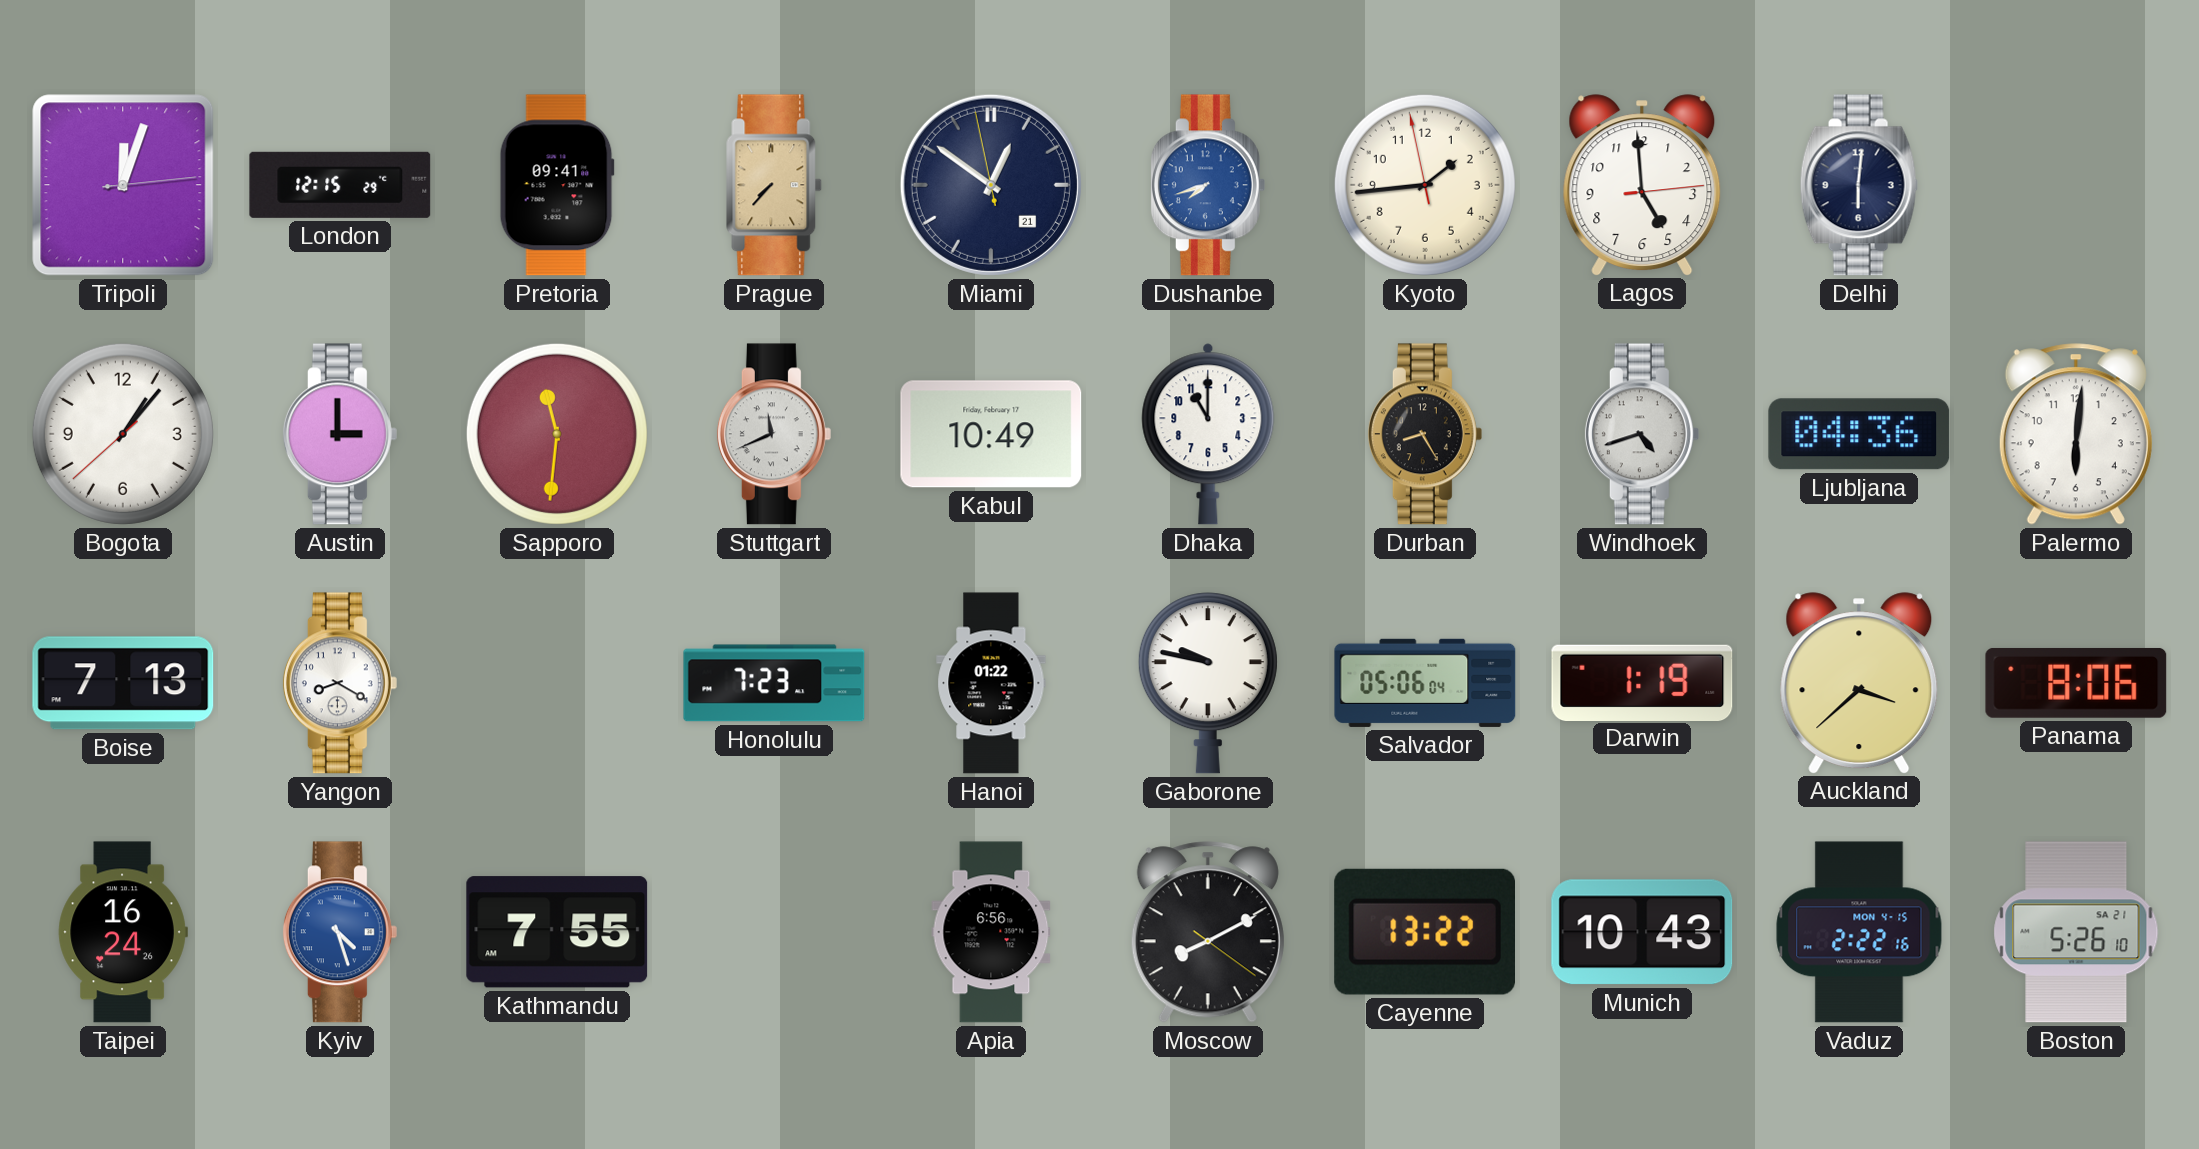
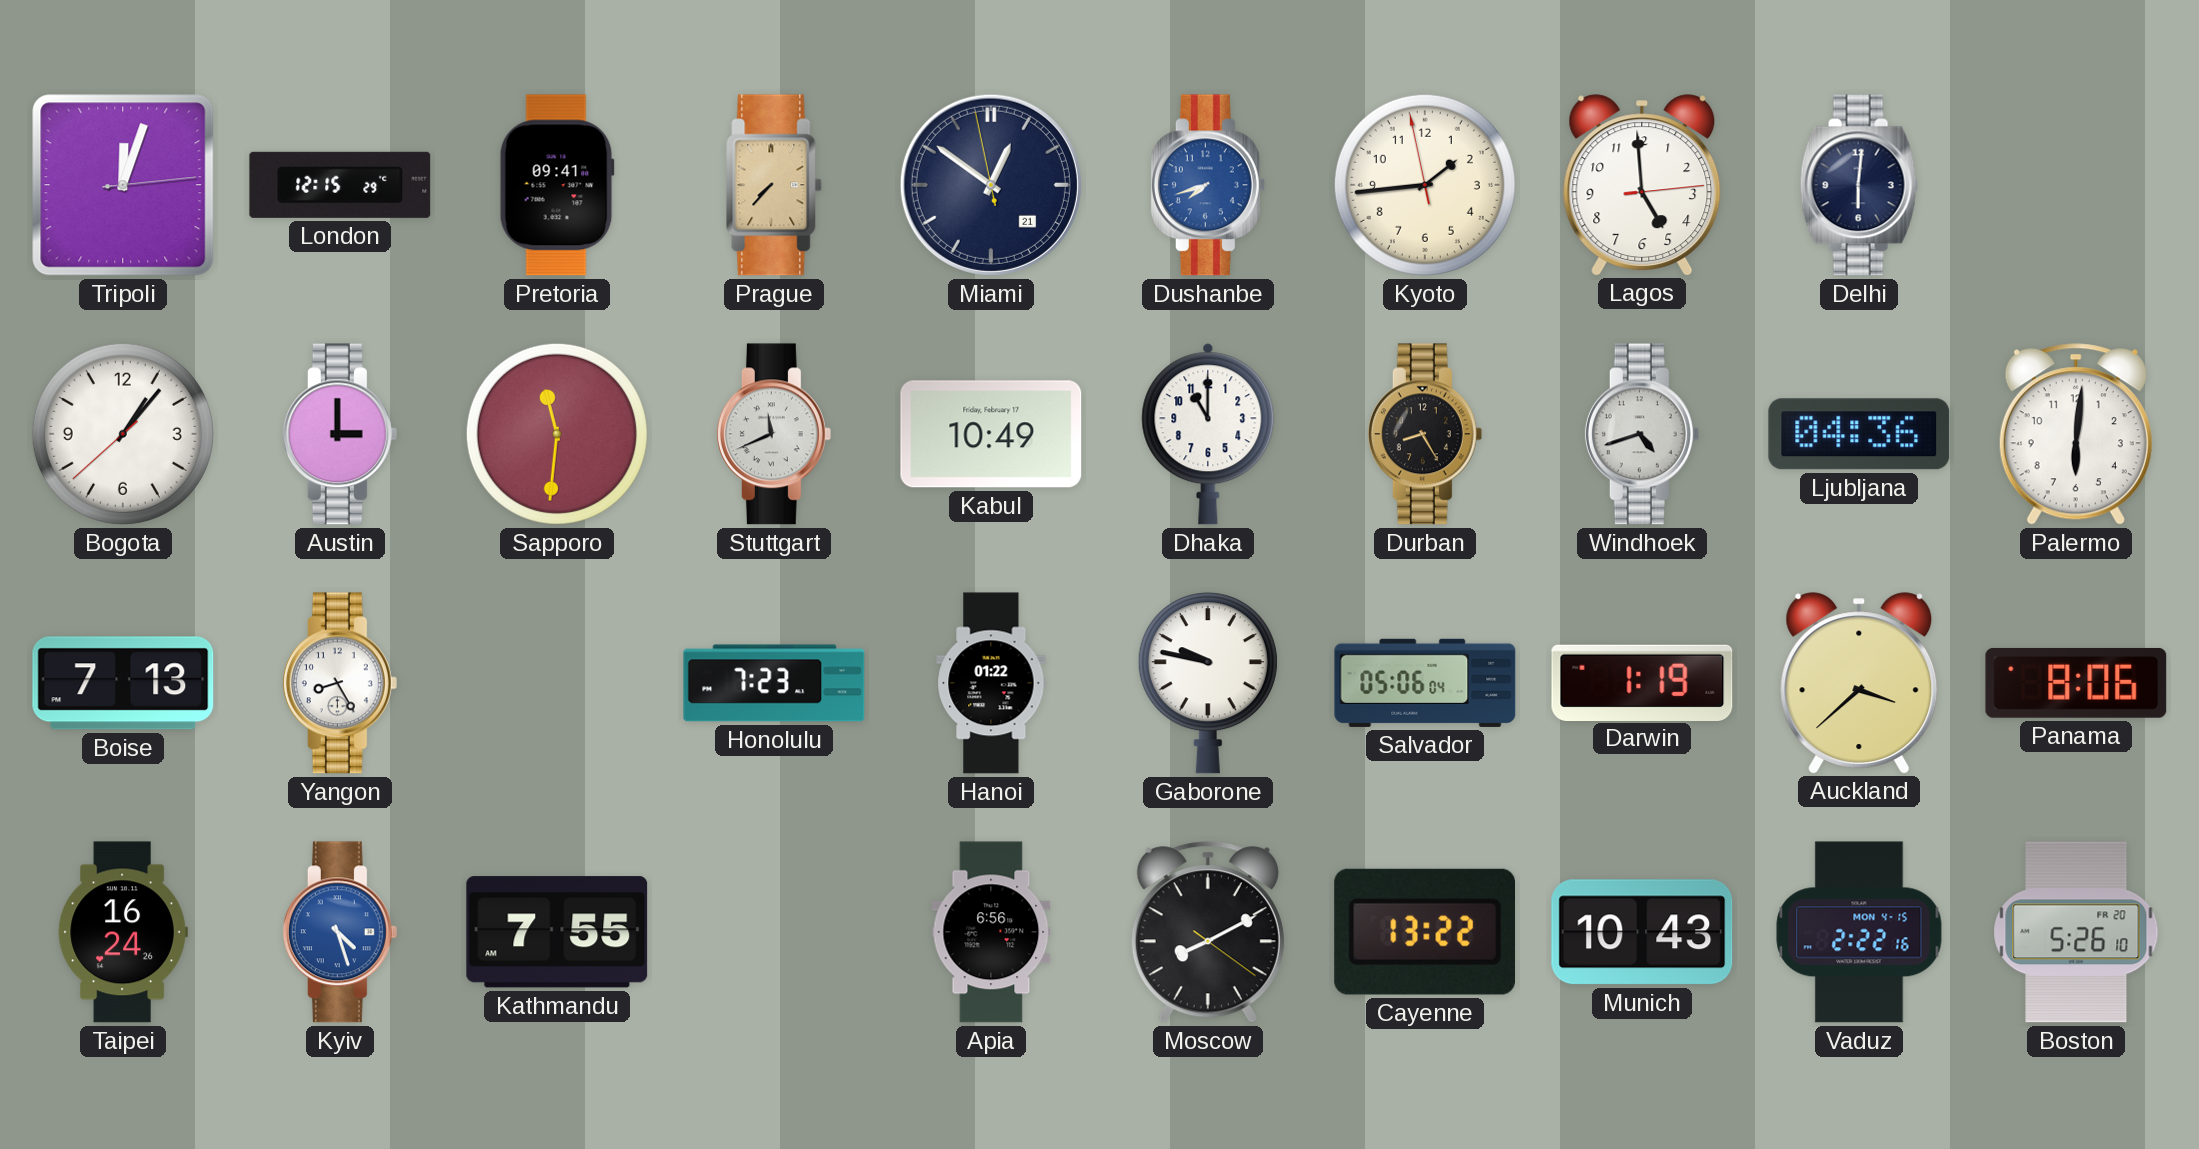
Yangon: 8:20 -> 8:25 (340, 683)
Boston date: SA 21 -> FR 20 (2076, 932)
